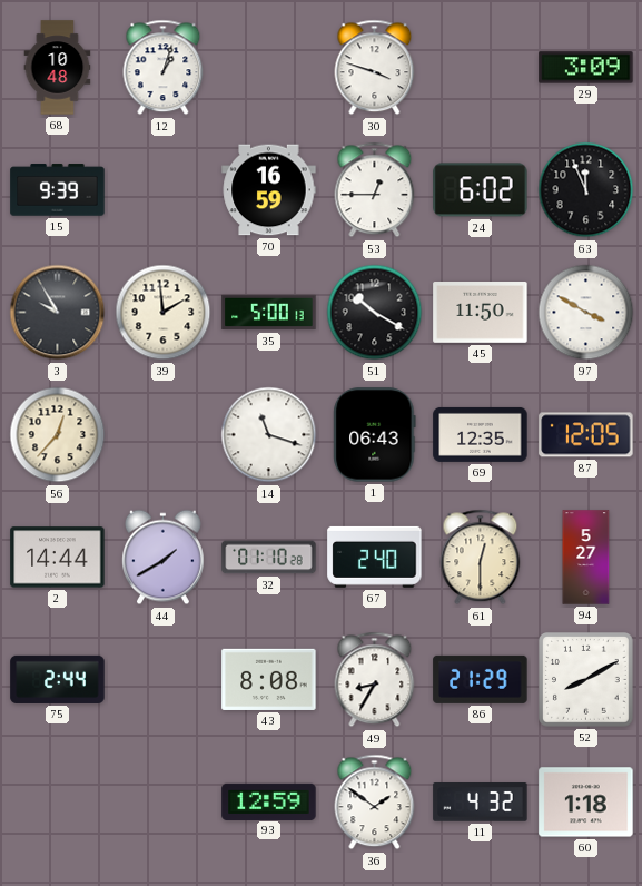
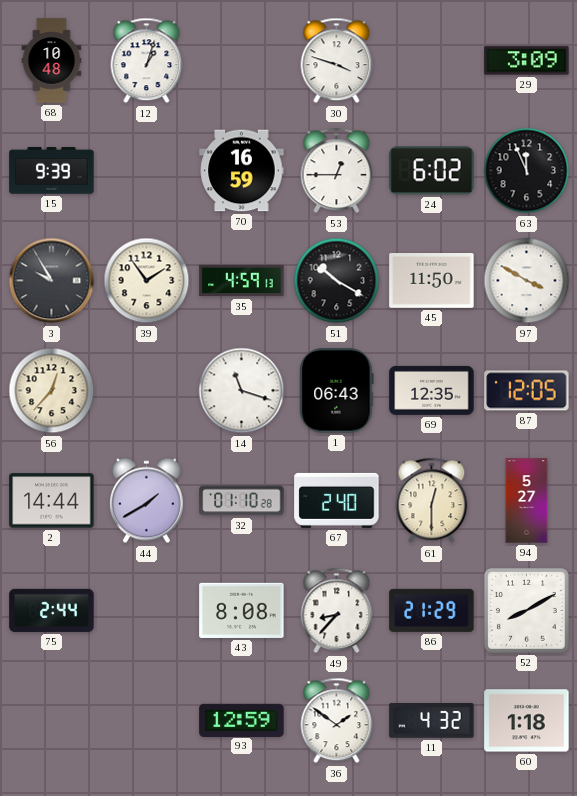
39: 1:59 -> 1:54 (147, 281)
35: 5:00 -> 4:59 (242, 281)
49: 8:35 -> 8:37 (337, 611)
